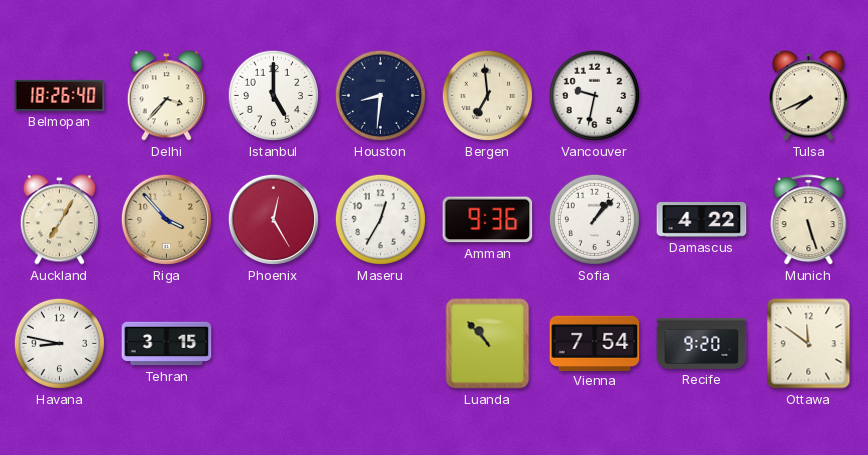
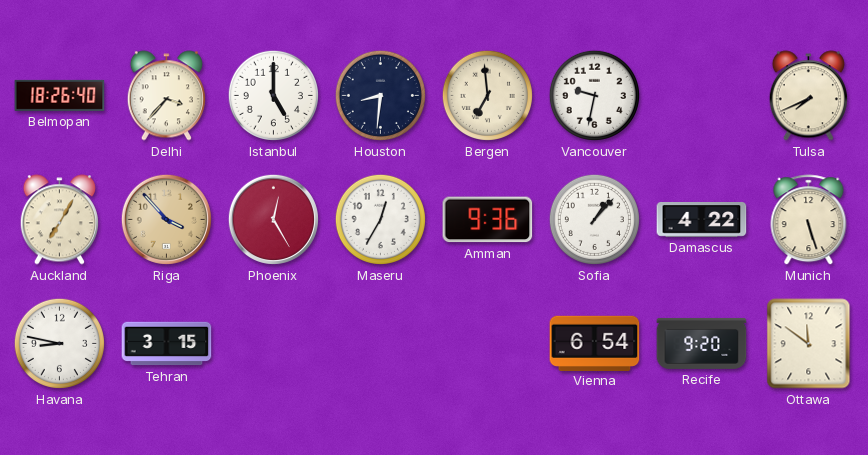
Luanda: 10:53 -> none (488, 344)
Vienna: 7:54 -> 6:54 (595, 343)
